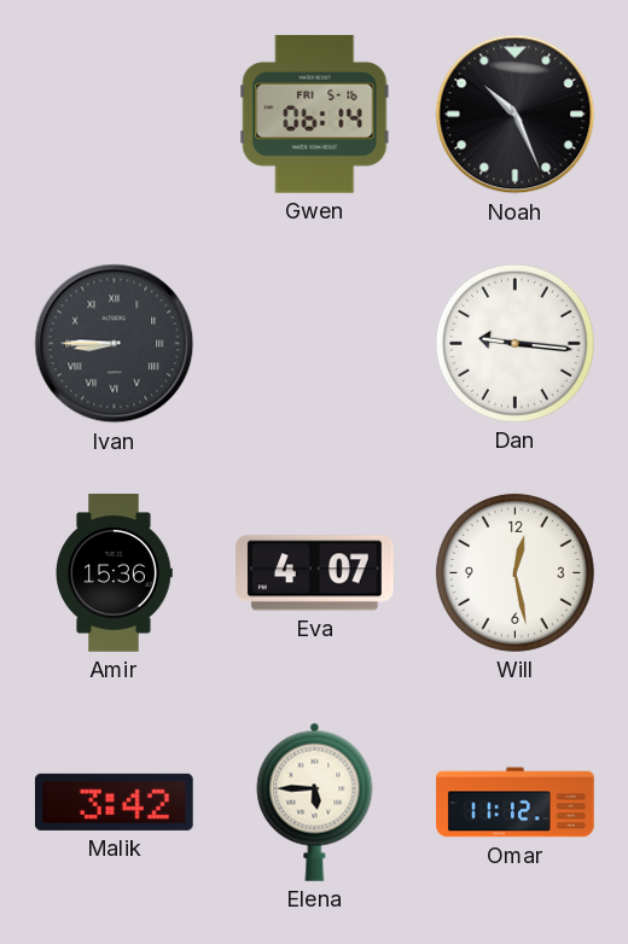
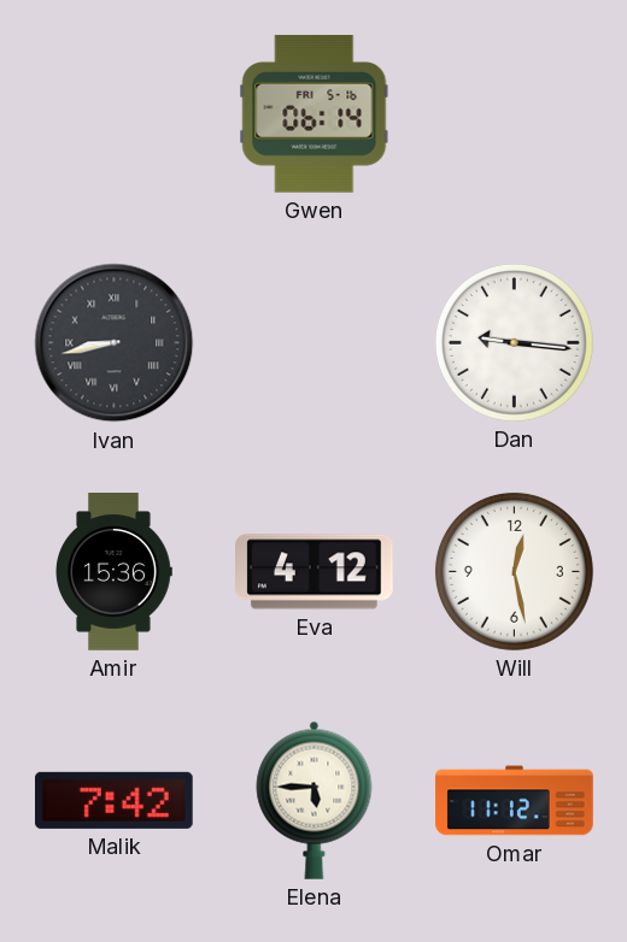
Noah: 10:26 -> none (516, 115)
Ivan: 8:45 -> 8:43 (115, 343)
Eva: 4:07 -> 4:12 (315, 572)
Malik: 3:42 -> 7:42 (115, 800)
